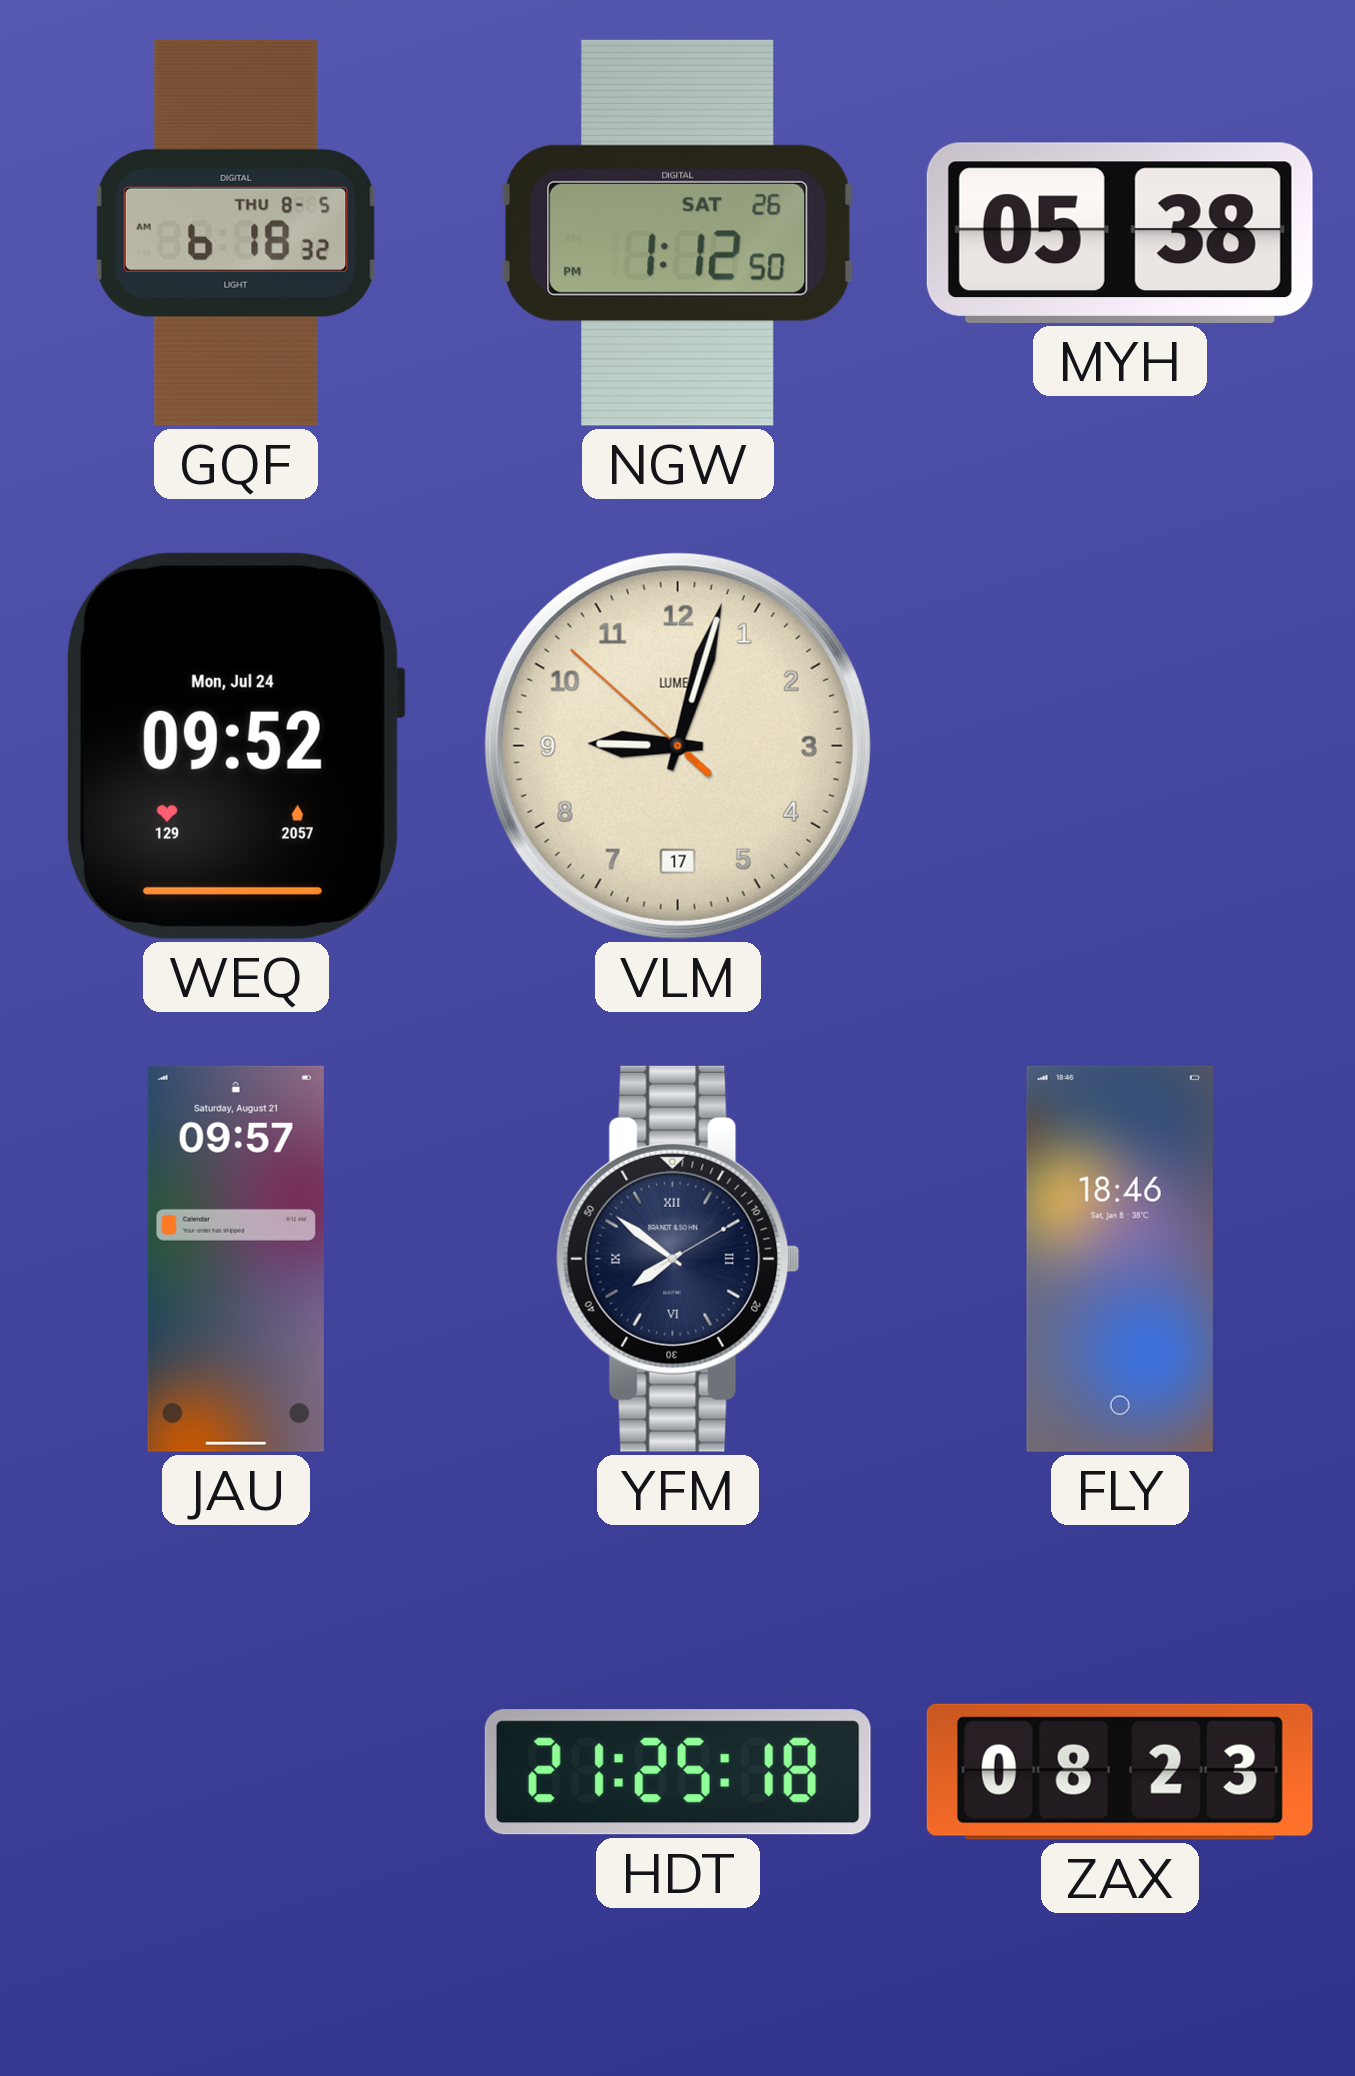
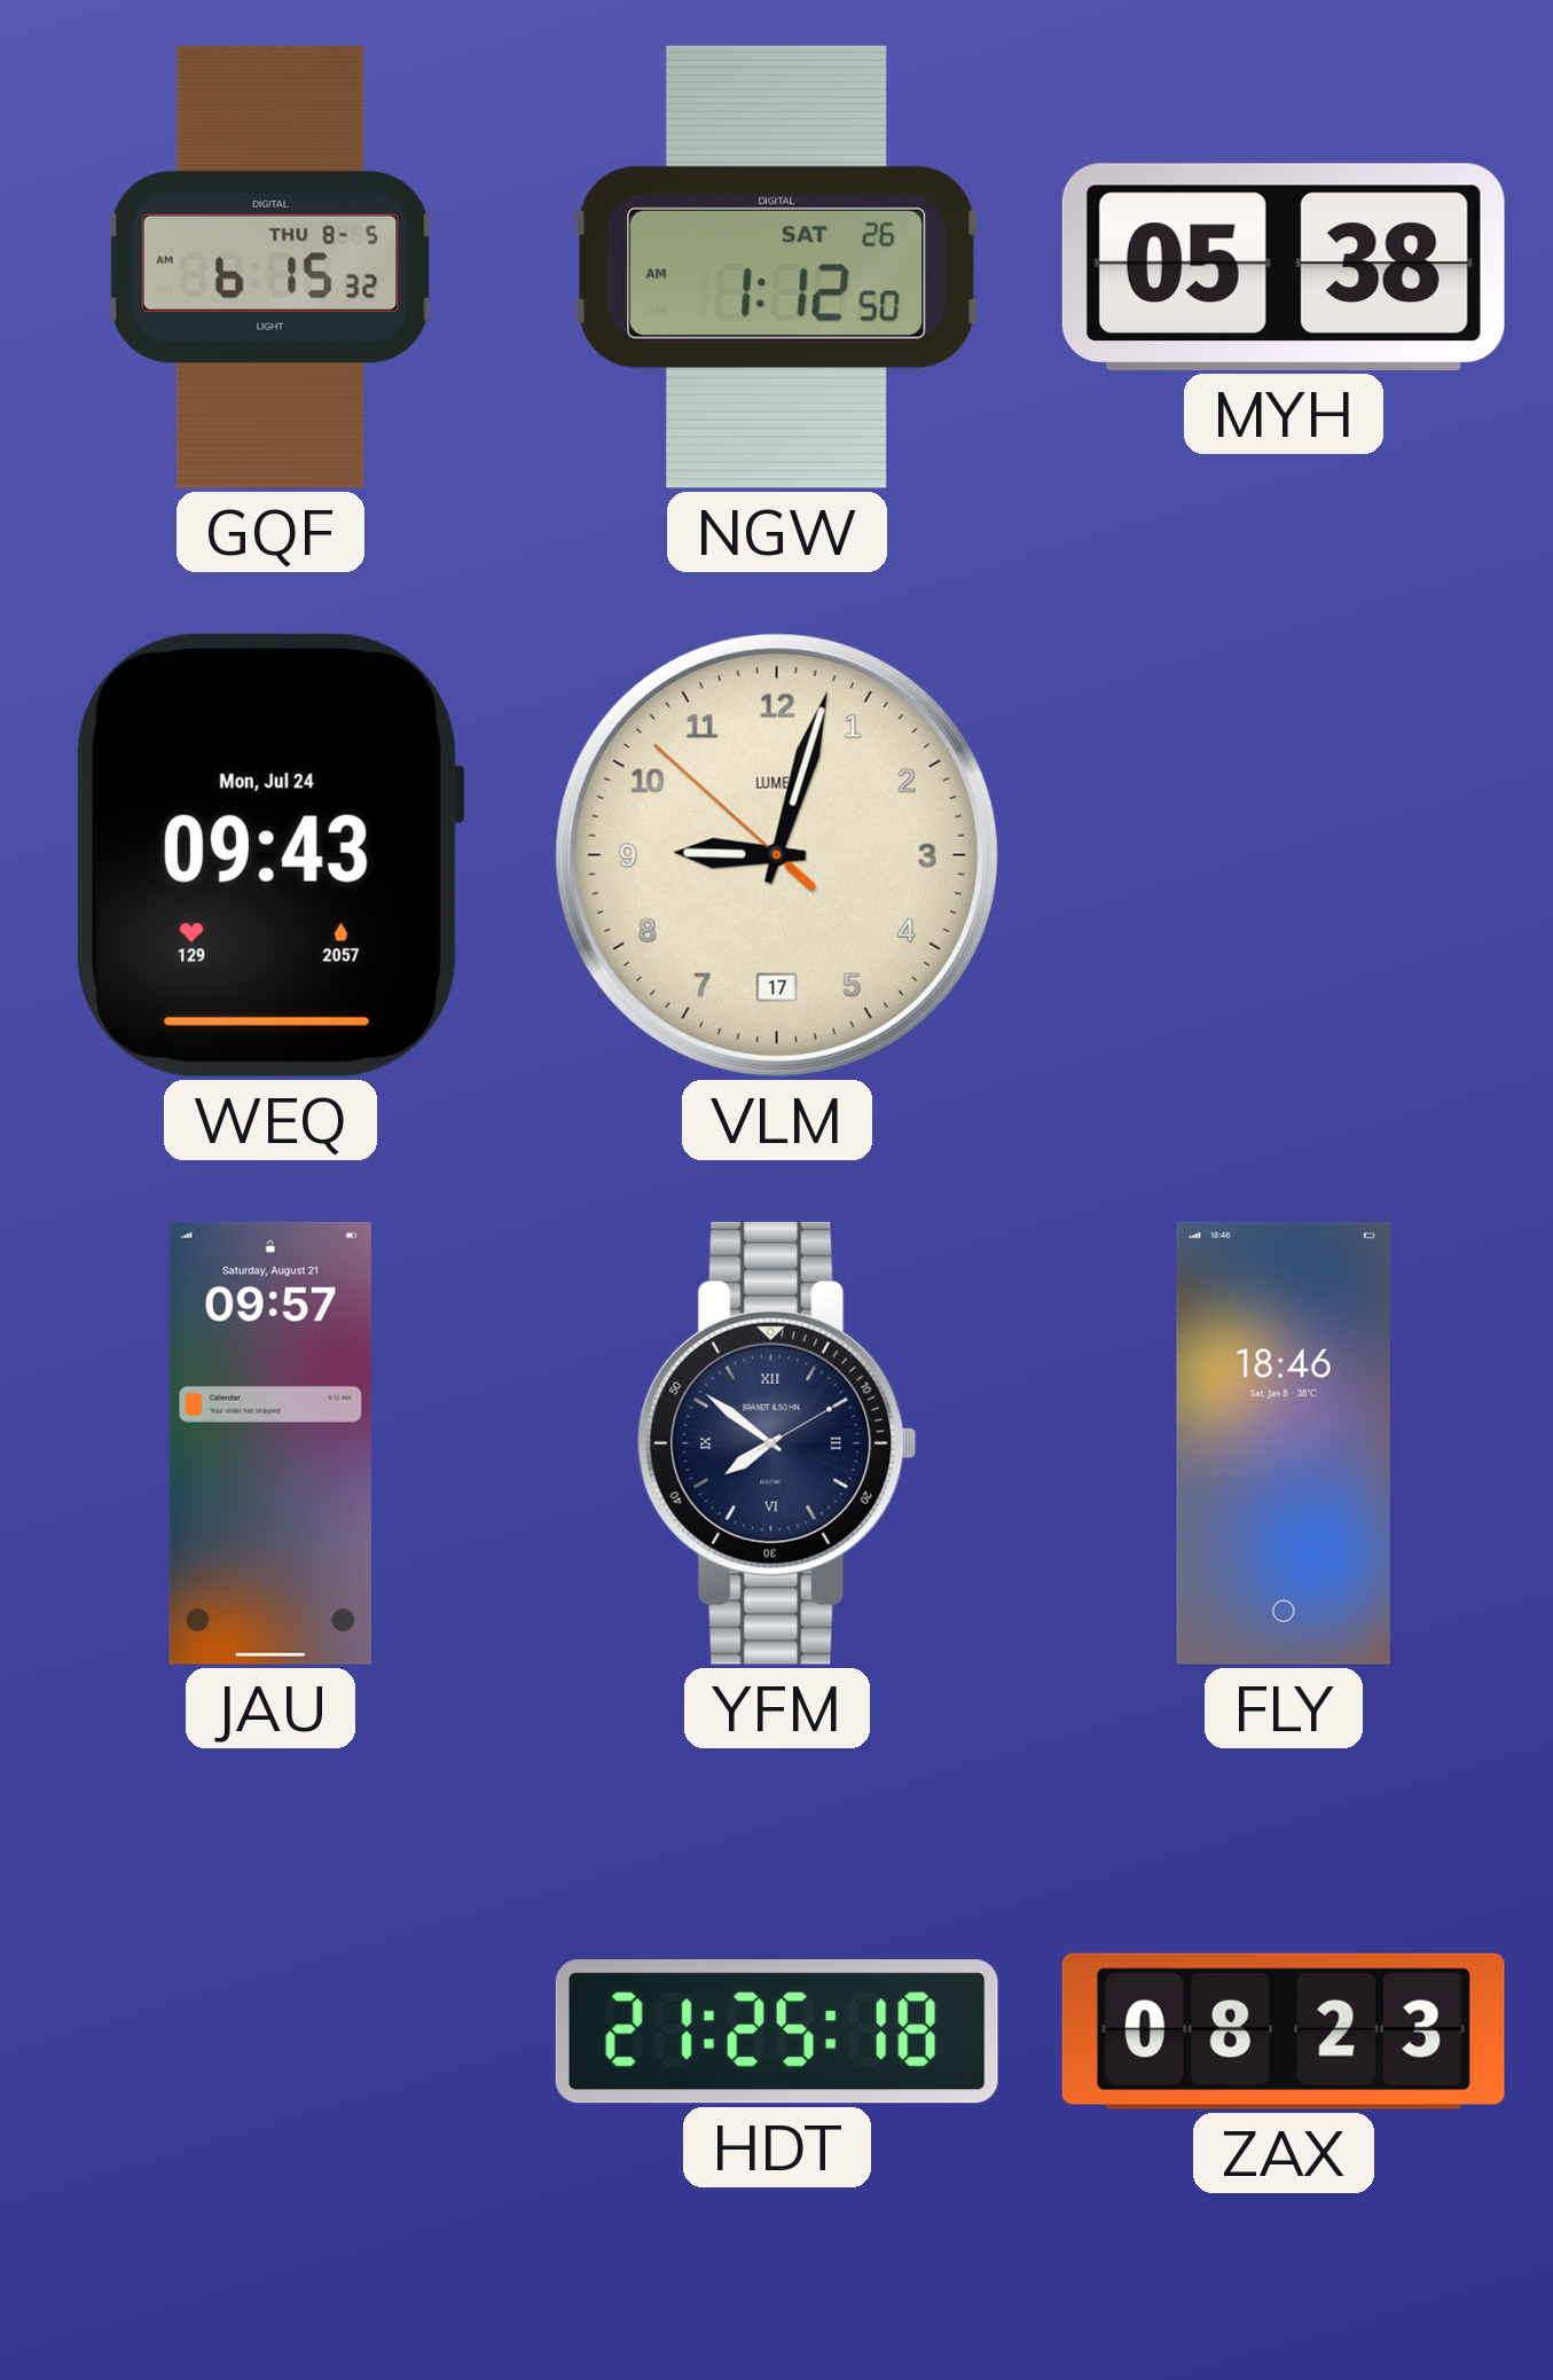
GQF: 6:18 -> 6:15 (270, 267)
NGW: 1:12:50 PM -> 1:12:50 AM (777, 267)
WEQ: 09:52 -> 09:43 (269, 855)
